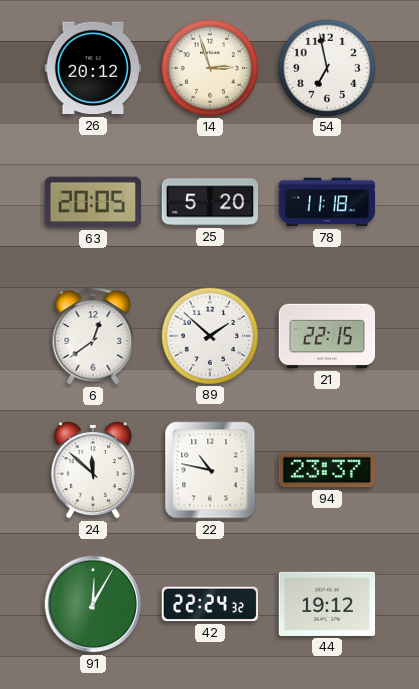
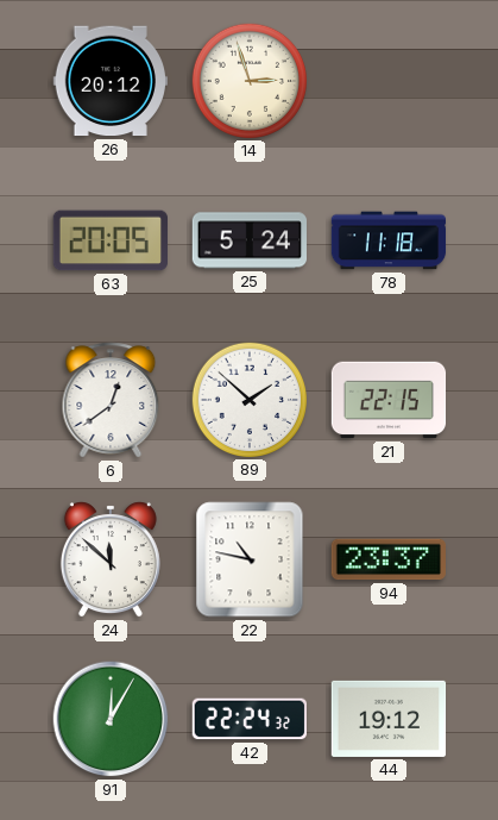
54: 6:58 -> none (326, 67)
25: 5:20 -> 5:24 (250, 240)
